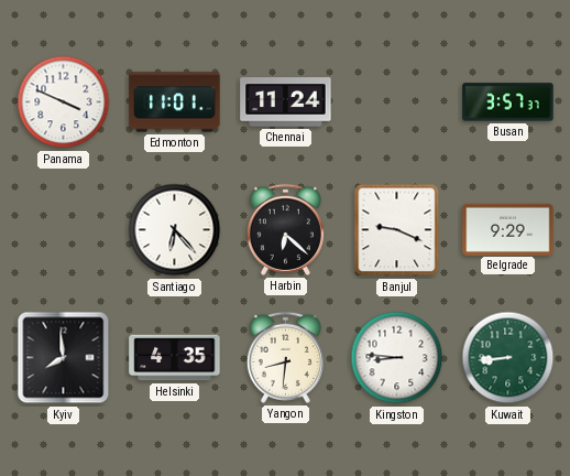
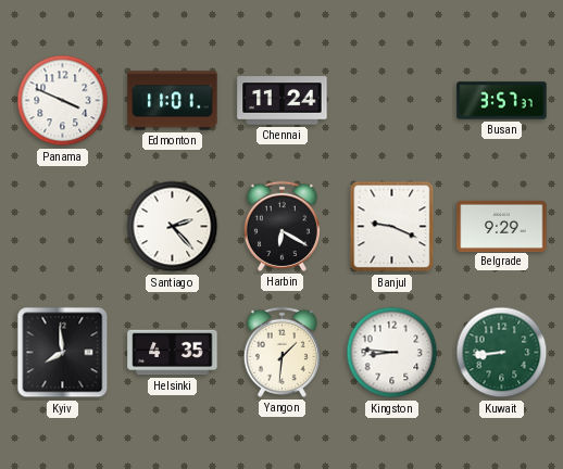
Santiago: 6:23 -> 2:23 (173, 227)
Harbin: 6:22 -> 6:20 (281, 226)
Yangon: 8:31 -> 1:31 (281, 352)
